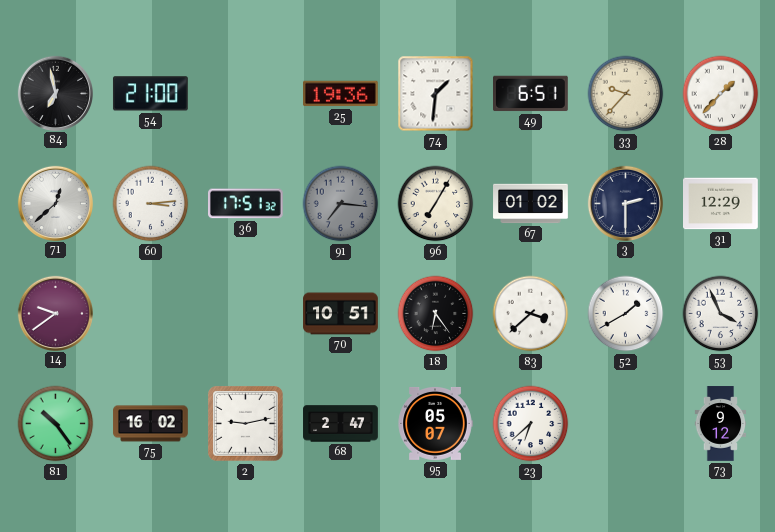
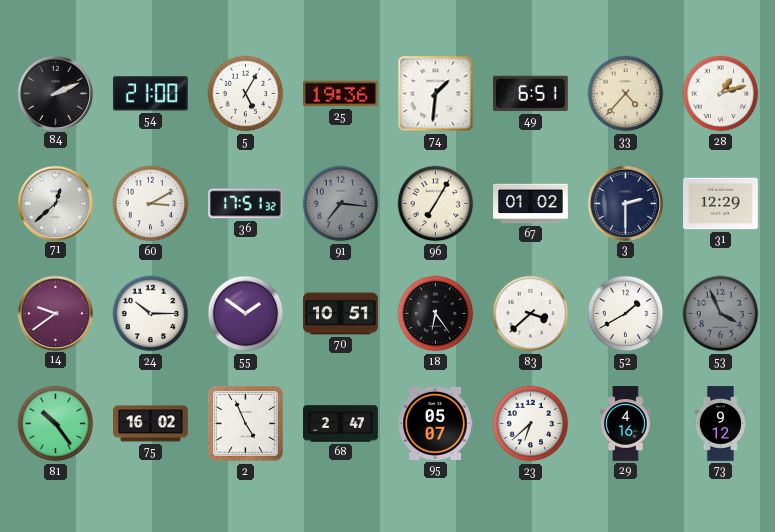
84: 6:58 -> 2:11 (55, 93)
5: none -> 5:05 (246, 94)
33: 9:37 -> 4:37 (626, 94)
28: 1:37 -> 1:12 (721, 94)
60: 3:14 -> 3:10 (151, 204)
24: none -> 10:15 (151, 314)
55: none -> 1:51 (246, 314)
53 dial: white -> grey (721, 314)
2: 9:13 -> 4:56 (246, 424)
29: none -> 4:16 (626, 424)
